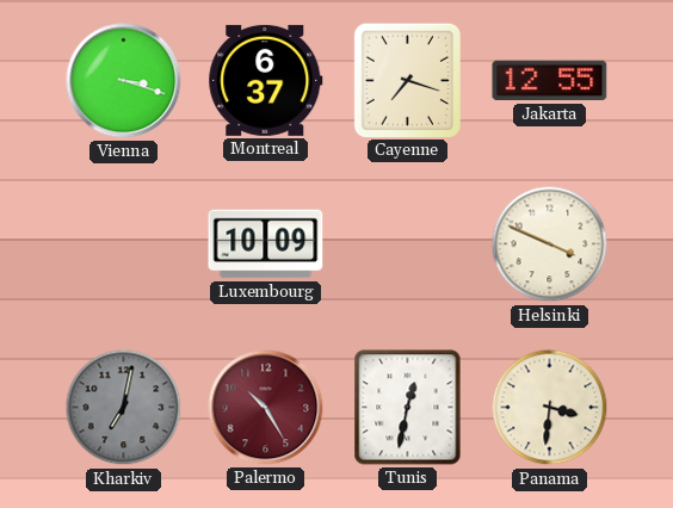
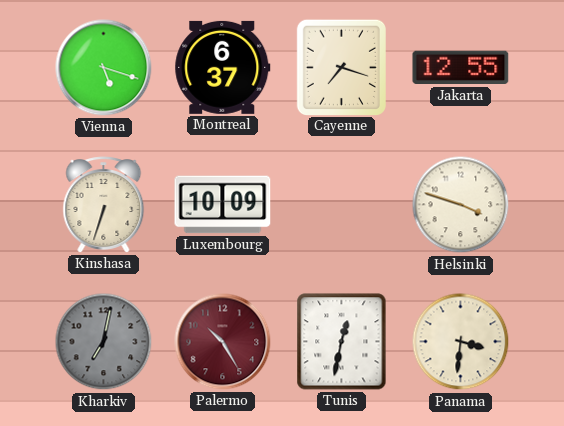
Vienna: 3:18 -> 5:18 (104, 68)
Kinshasa: none -> 6:33 (104, 205)
Helsinki: 3:49 -> 3:48 (461, 205)
